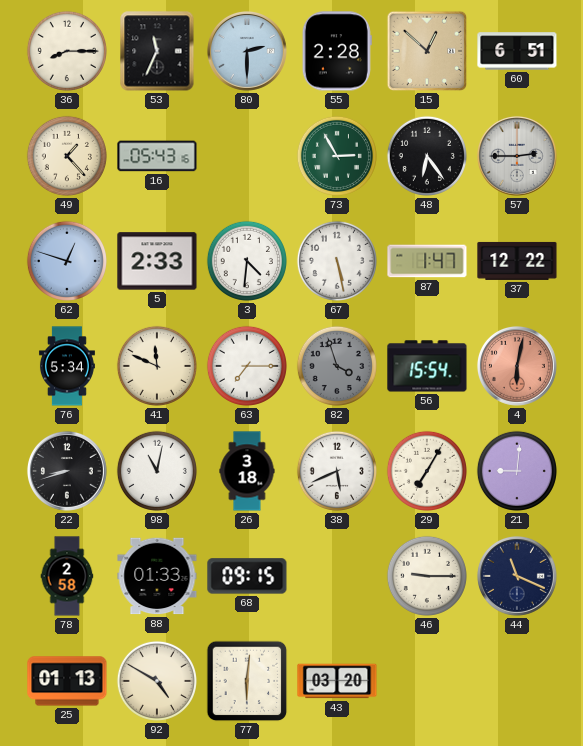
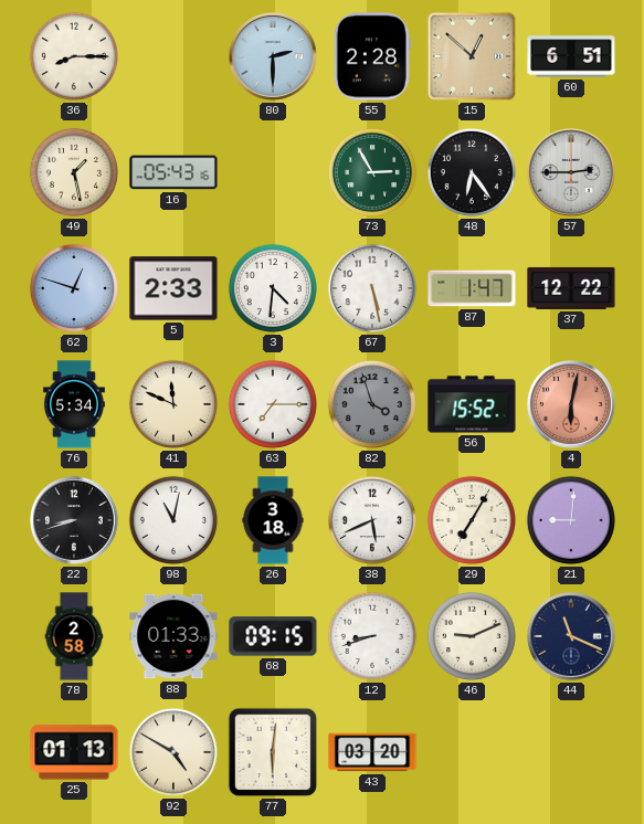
53: 11:34 -> none (157, 51)
49: 1:23 -> 1:28 (74, 172)
56: 15:54 -> 15:52 (472, 404)
12: none -> 8:42 (372, 636)
46: 9:15 -> 9:11 (472, 636)
